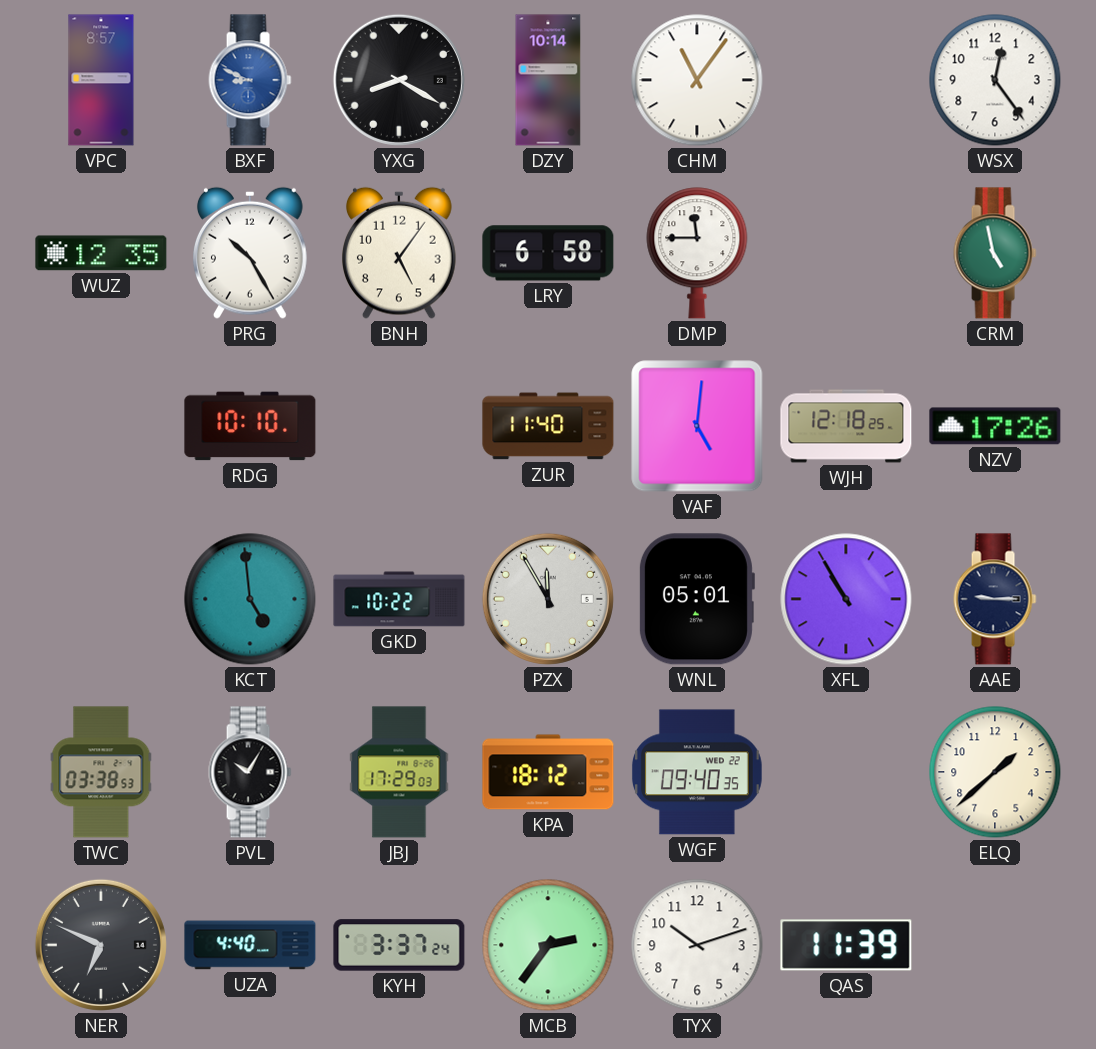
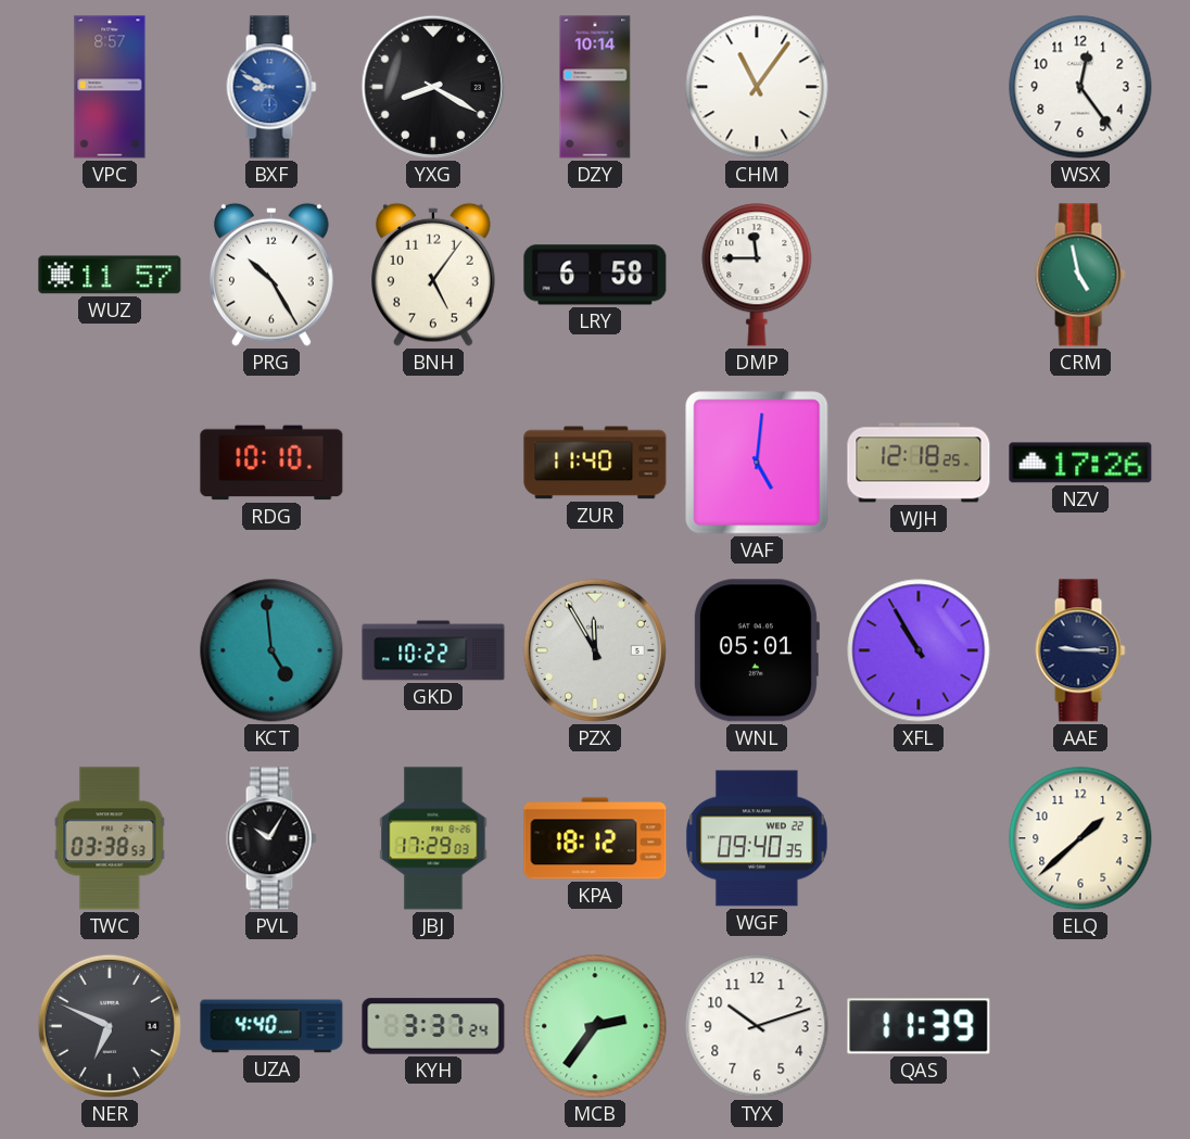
WUZ: 12:35 -> 11:57 (110, 275)
